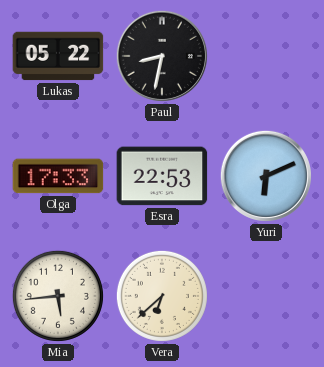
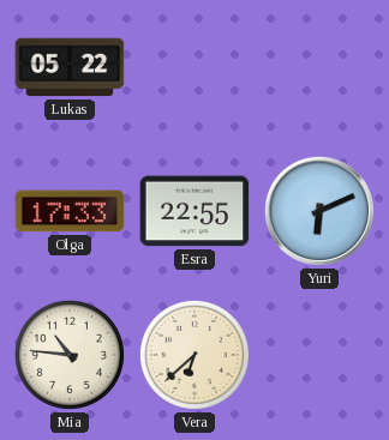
Paul: 8:32 -> none (162, 56)
Esra: 22:53 -> 22:55 (194, 211)
Mia: 5:44 -> 10:46 (70, 355)
